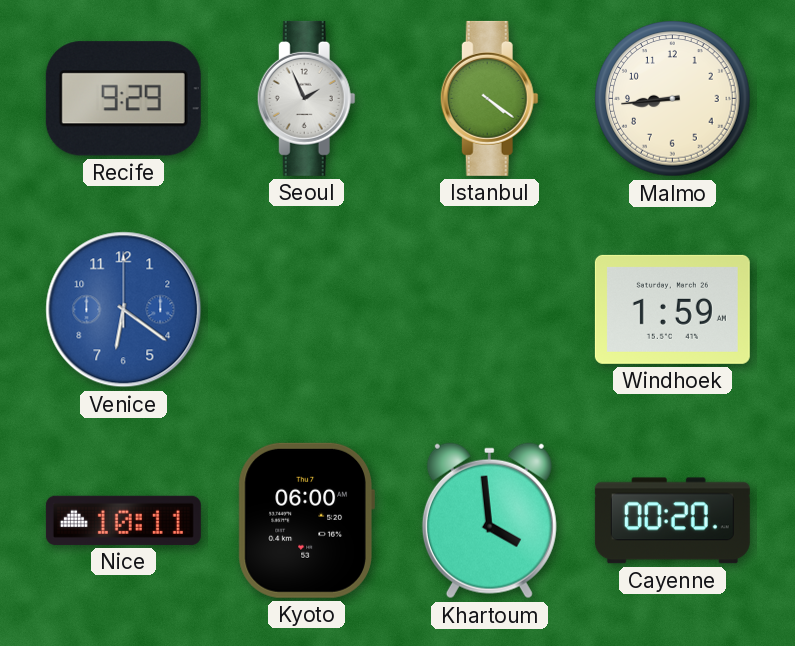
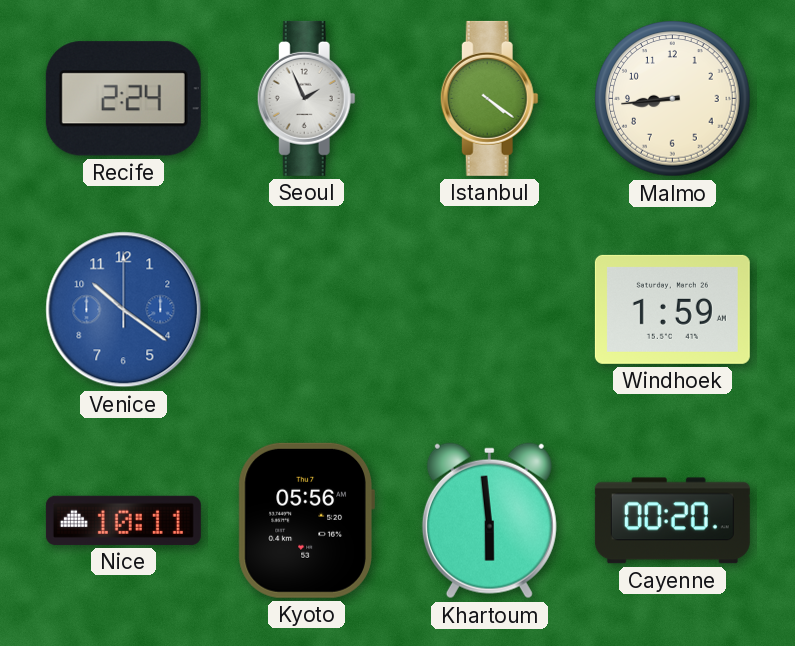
Recife: 9:29 -> 2:24 (123, 99)
Venice: 6:21 -> 10:21 (124, 310)
Kyoto: 06:00 -> 05:56 (306, 520)
Khartoum: 3:59 -> 5:59 (489, 521)
